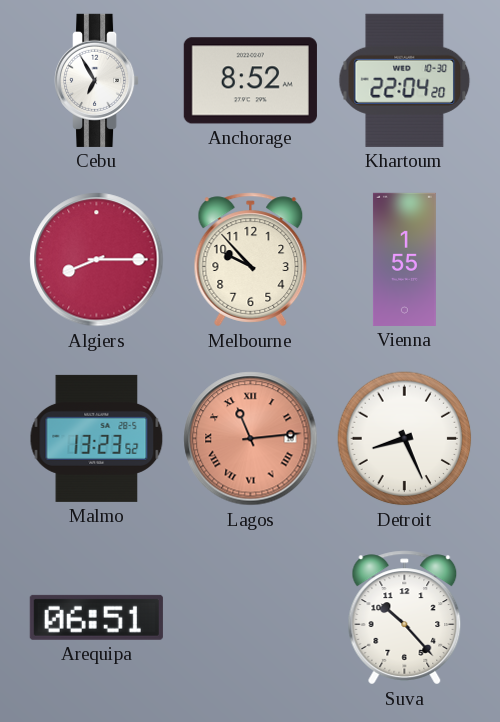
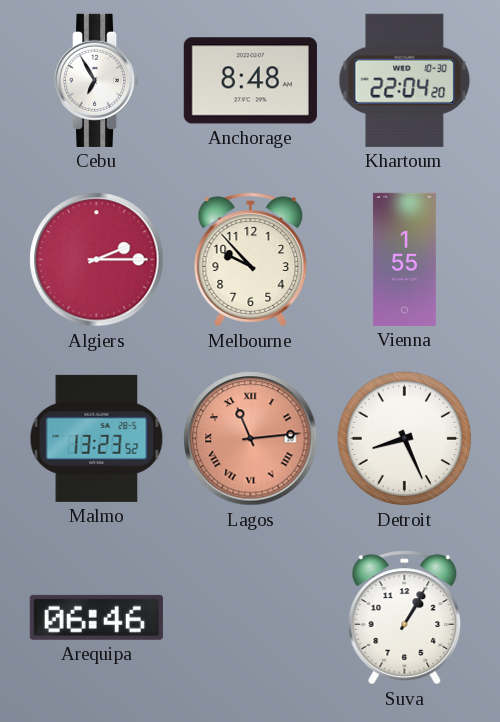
Anchorage: 8:52 -> 8:48 (250, 81)
Algiers: 8:15 -> 2:15 (97, 260)
Arequipa: 06:51 -> 06:46 (96, 617)
Suva: 10:23 -> 1:05 (405, 618)
